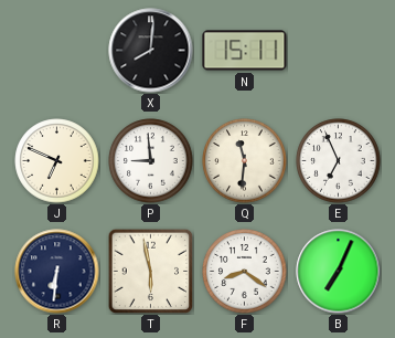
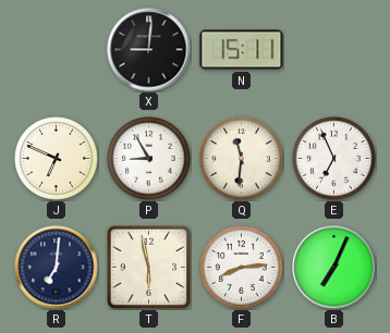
X: 8:01 -> 9:01 (149, 50)
P: 8:59 -> 8:55 (149, 159)
R: 6:31 -> 7:01 (57, 268)
F: 8:21 -> 8:14 (242, 268)
